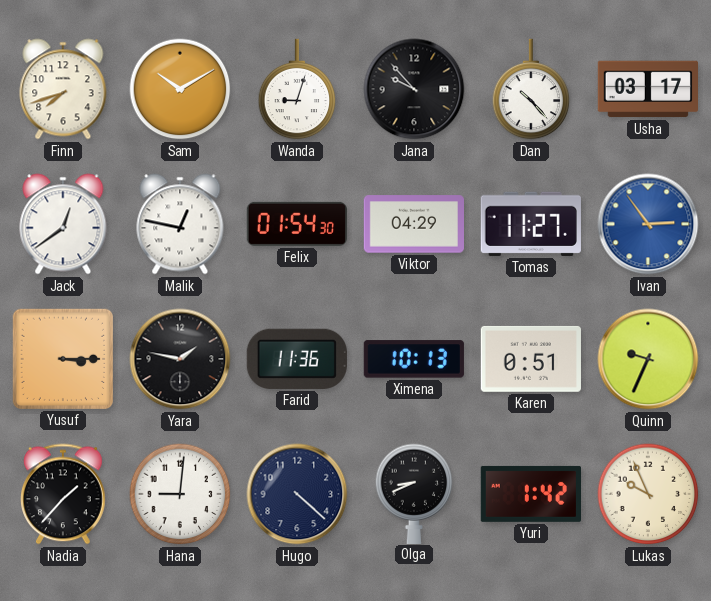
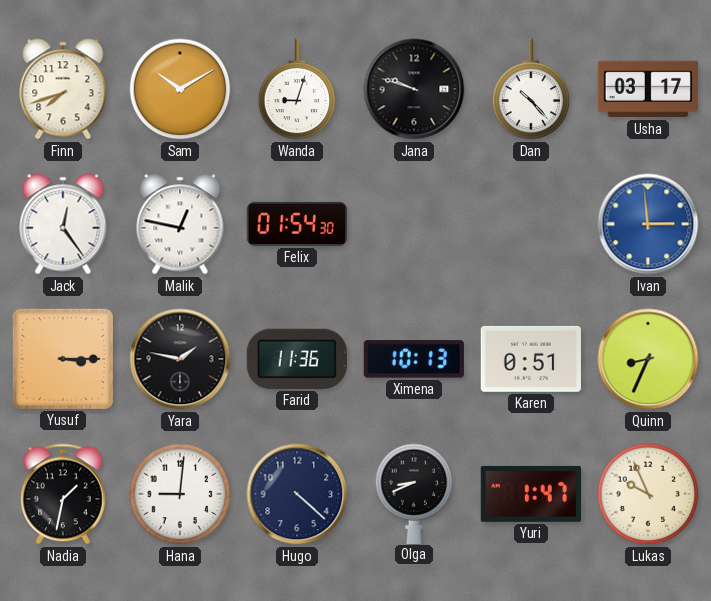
Jana: 9:53 -> 9:48 (414, 89)
Jack: 12:39 -> 12:24 (63, 224)
Viktor: 04:29 -> none (413, 224)
Tomas: 11:27 -> none (531, 224)
Ivan: 2:54 -> 2:59 (648, 224)
Quinn: 9:34 -> 8:34 (648, 359)
Nadia: 1:37 -> 1:32 (64, 494)
Yuri: 1:42 -> 1:47 (530, 494)
